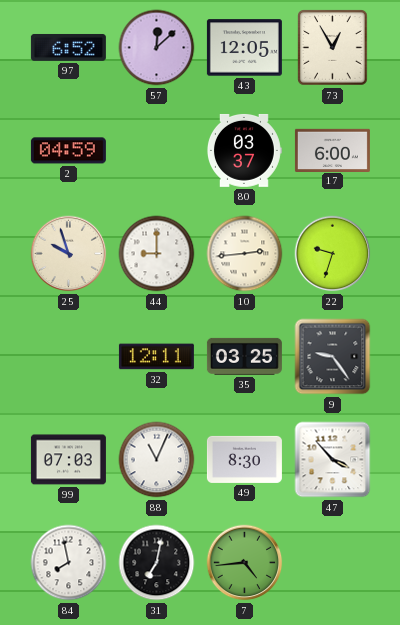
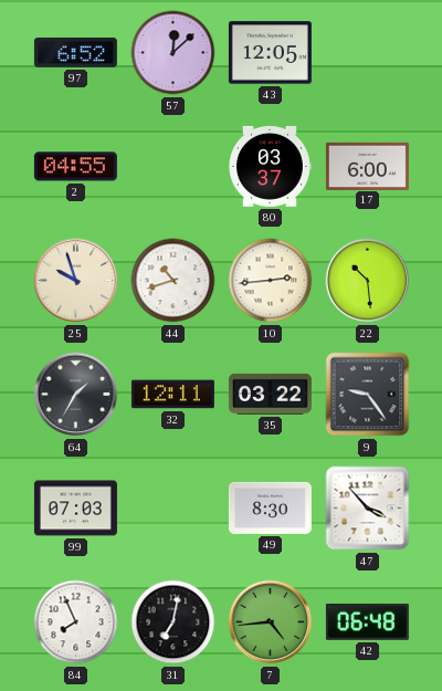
73: 12:55 -> none (333, 48)
2: 04:59 -> 04:55 (75, 167)
44: 9:00 -> 10:42 (173, 281)
22: 9:33 -> 10:29 (368, 281)
64: none -> 1:35 (76, 395)
35: 03:25 -> 03:22 (270, 394)
88: 11:04 -> none (157, 460)
84: 7:58 -> 7:56 (76, 622)
42: none -> 06:48 (367, 621)
